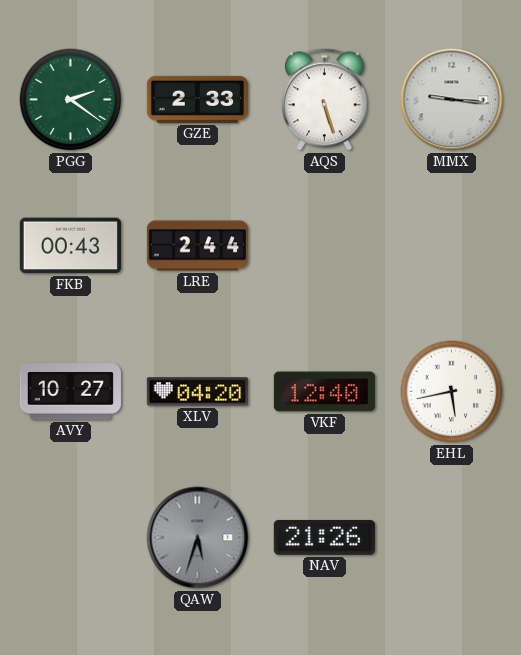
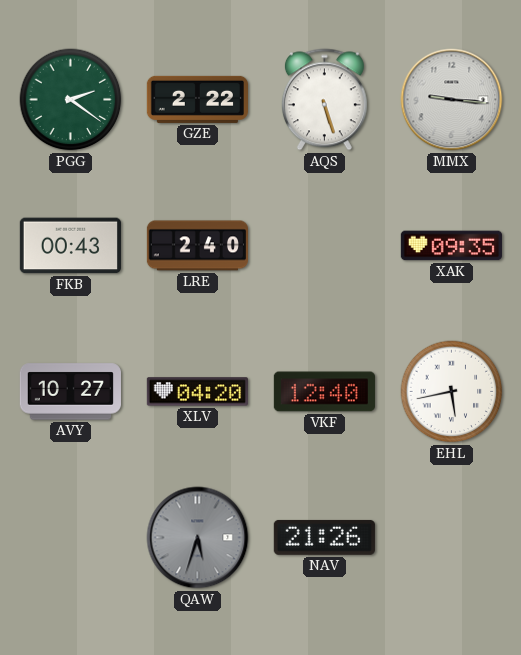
GZE: 2:33 -> 2:22 (197, 99)
LRE: 2:44 -> 2:40 (197, 246)
XAK: none -> 09:35 (451, 246)
